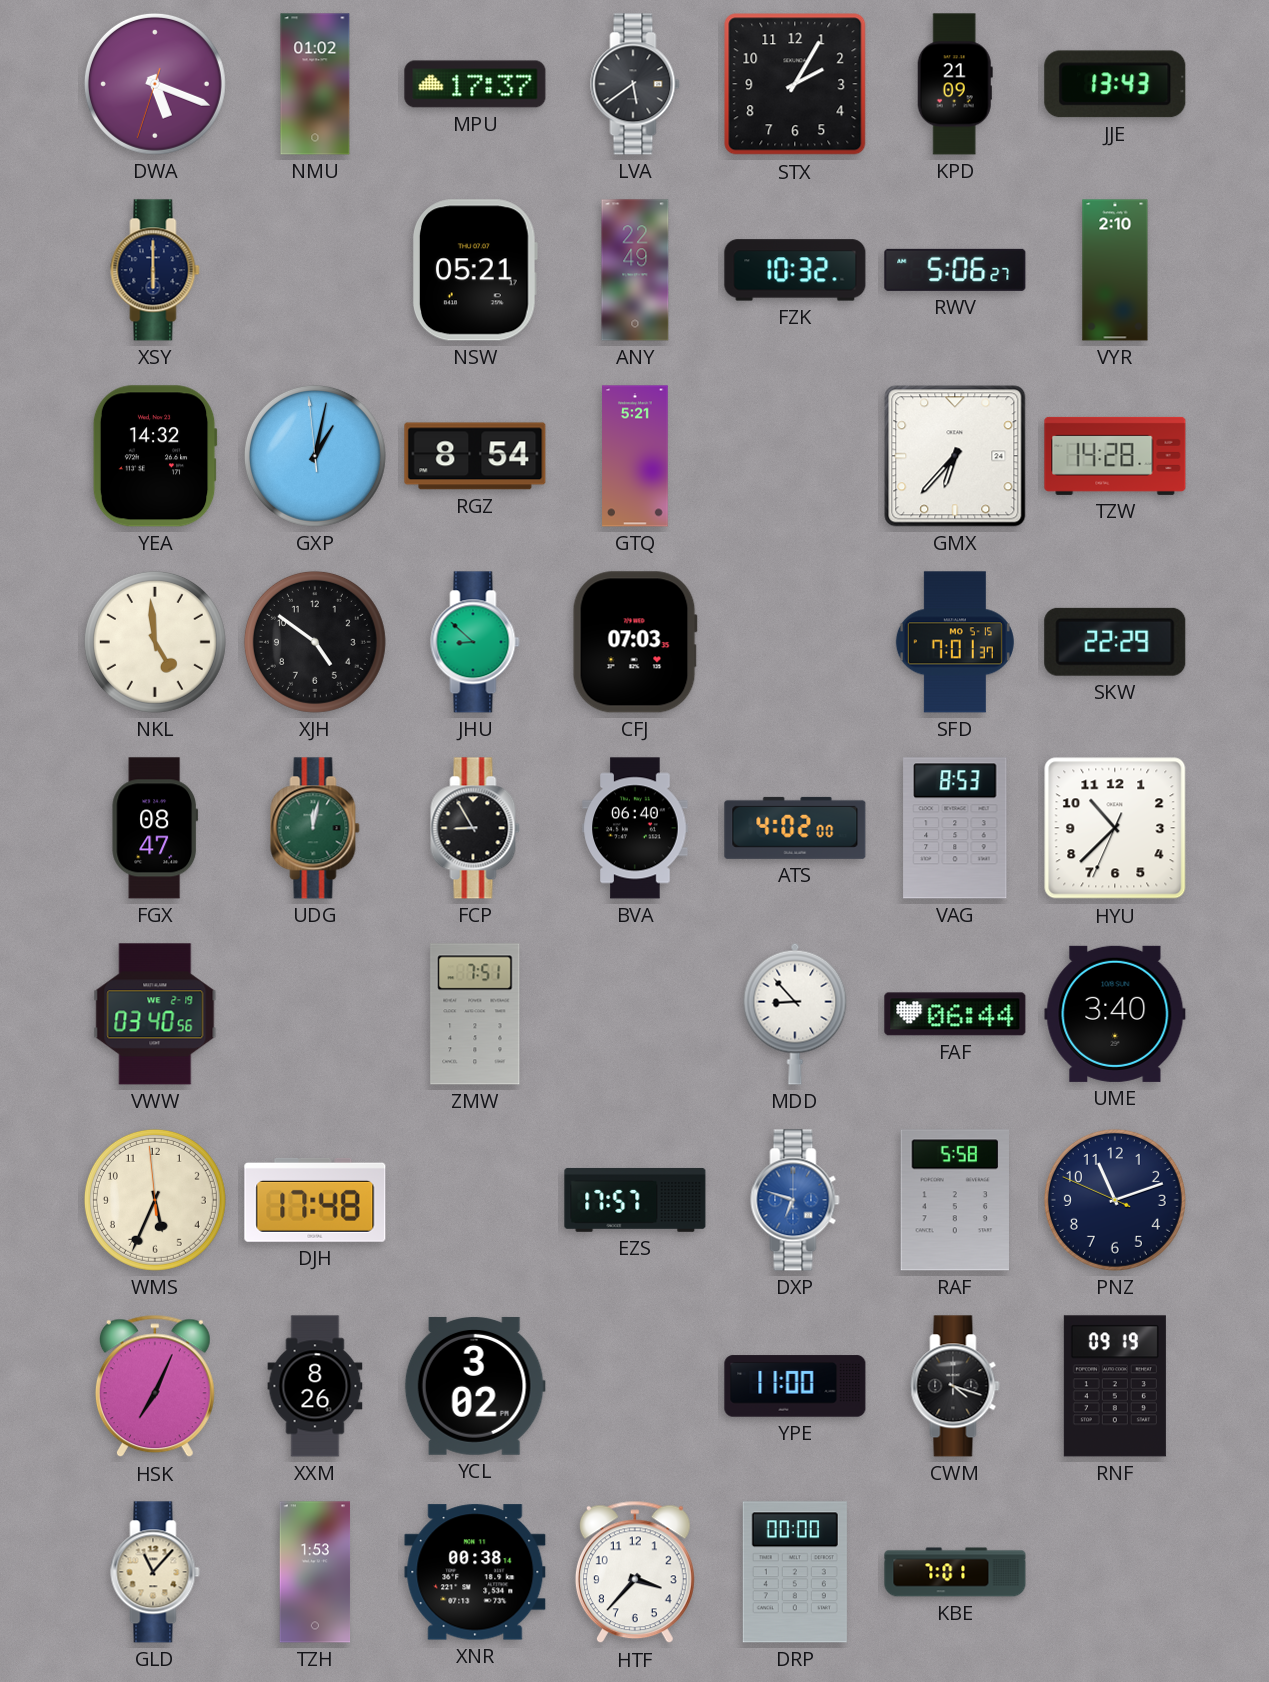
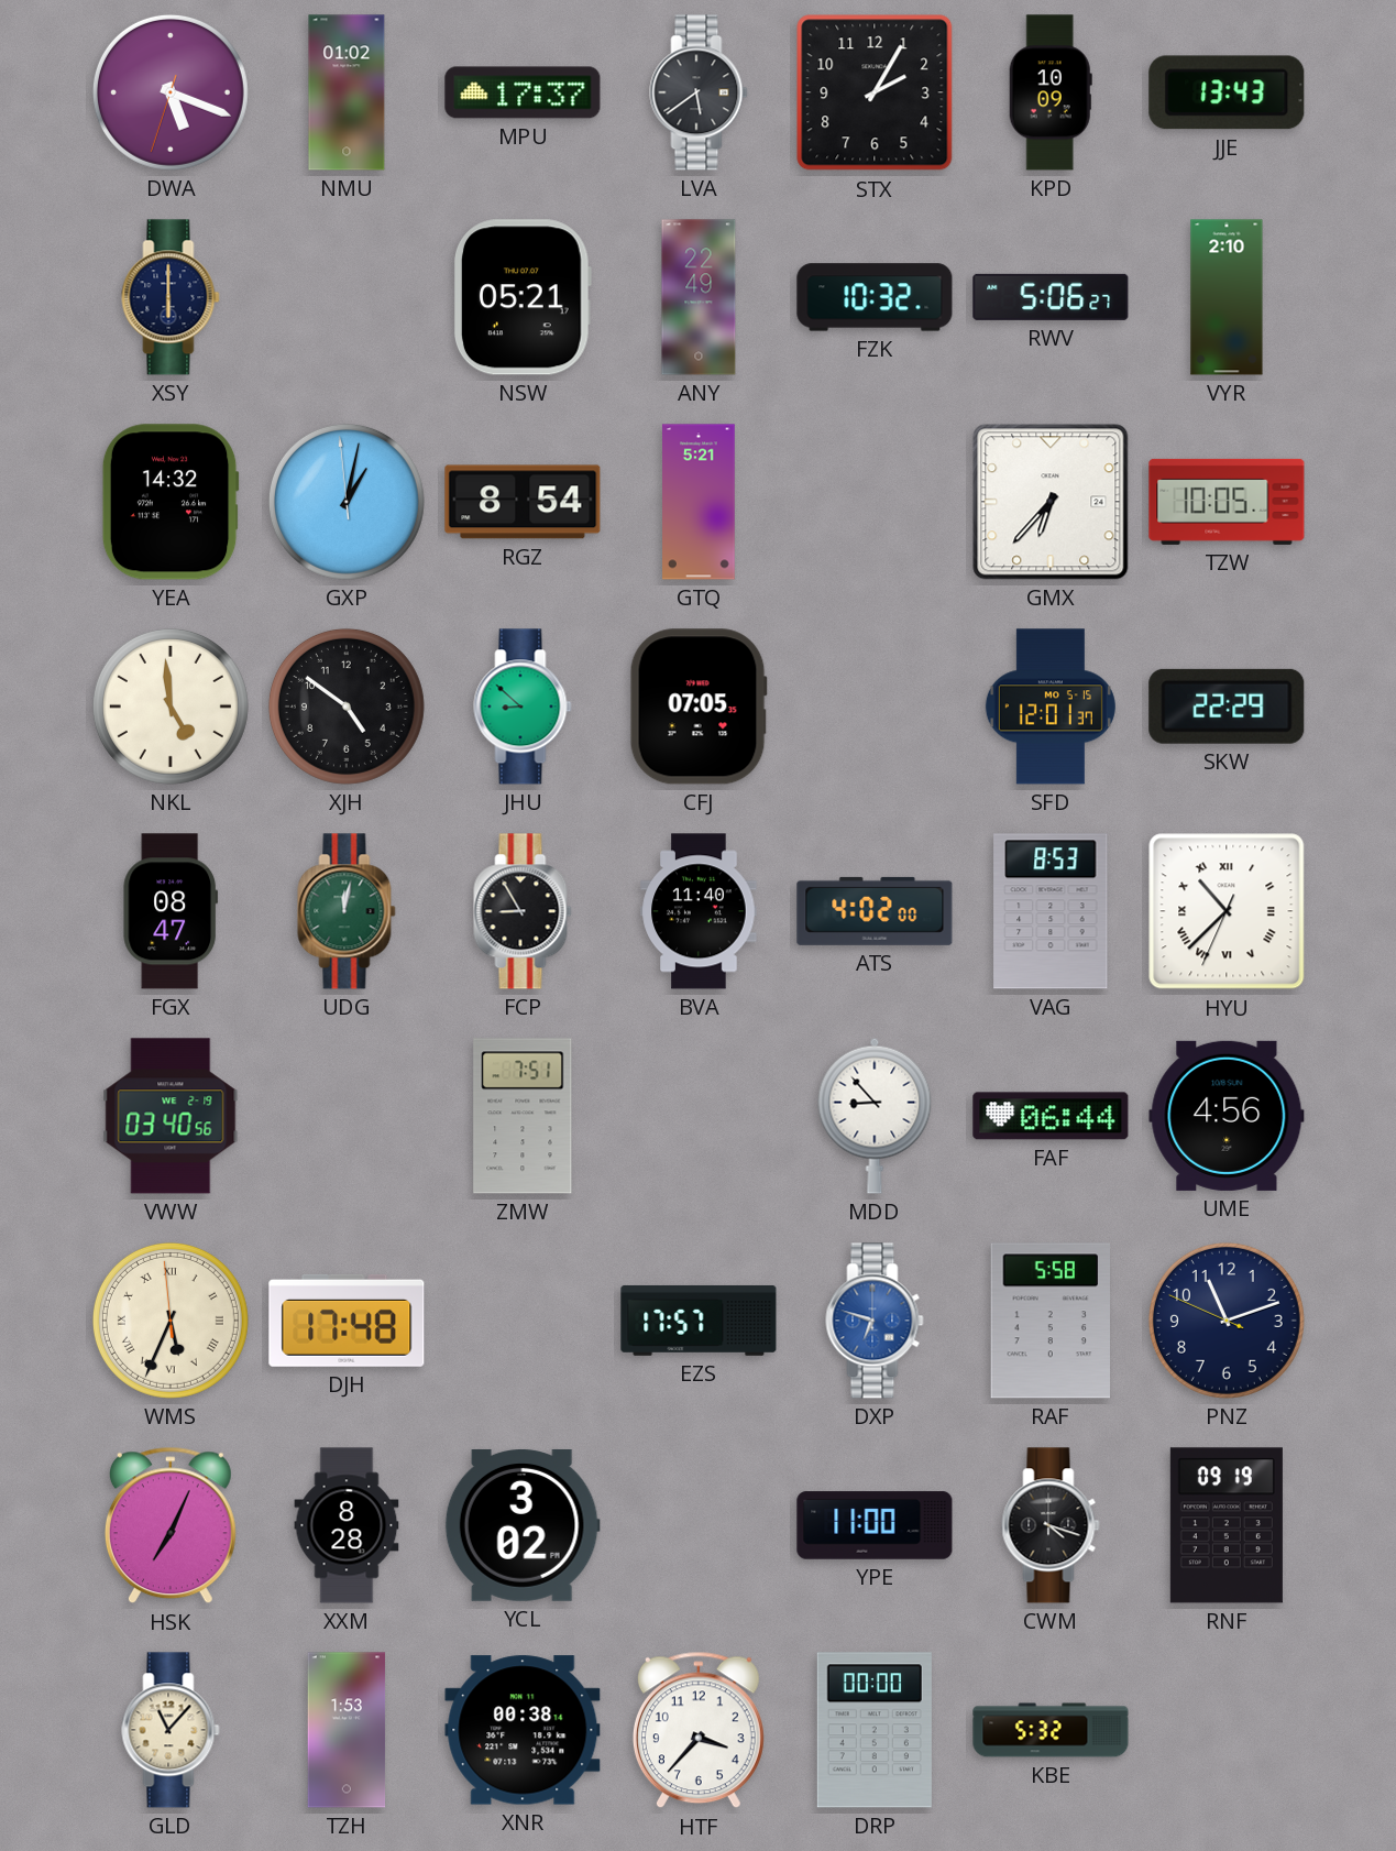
KPD: 21:09 -> 10:09 (1051, 92)
TZW: 14:28 -> 10:05 (1227, 502)
CFJ: 07:03 -> 07:05 (699, 707)
SFD: 7:01 -> 12:01 (1051, 707)
BVA: 06:40 -> 11:40 (699, 911)
HYU numerals: Arabic -> Roman (1227, 911)
UME: 3:40 -> 4:56 (1227, 1116)
WMS numerals: Arabic -> Roman (171, 1321)
XXM: 8:26 -> 8:28 (347, 1525)
KBE: 7:01 -> 5:32 (1051, 1730)
